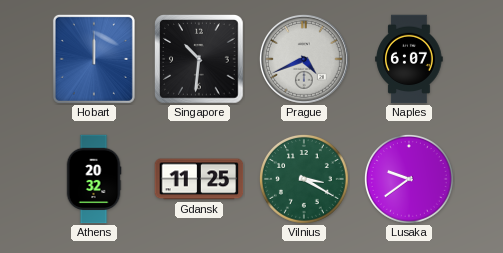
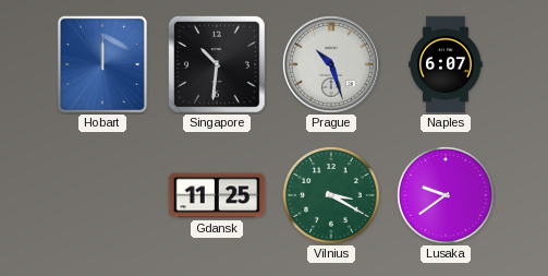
Prague: 4:41 -> 10:27 (332, 65)
Athens: 20:32 -> none (94, 179)
